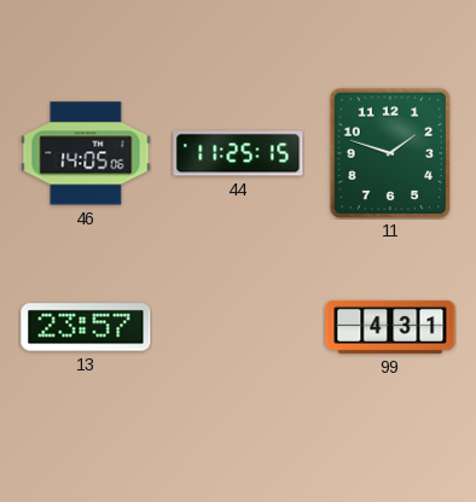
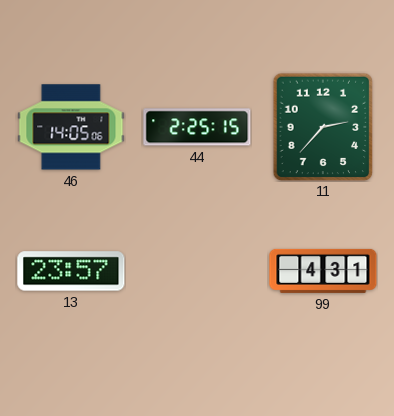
44: 11:25 -> 2:25 (197, 127)
11: 1:48 -> 2:37 (323, 127)
